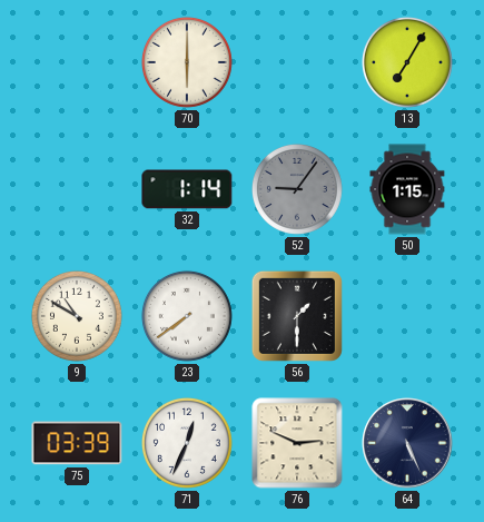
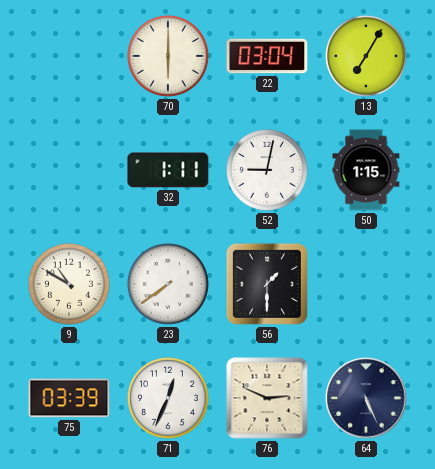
22: none -> 03:04 (267, 56)
32: 1:14 -> 1:11 (168, 170)
52: 9:06 -> 9:02 (267, 170)
52 dial: grey -> white (267, 170)
